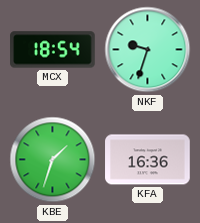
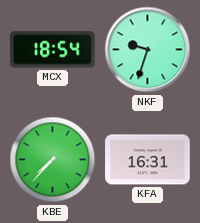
KBE: 1:33 -> 7:37 (53, 160)
KFA: 16:36 -> 16:31 (148, 160)
